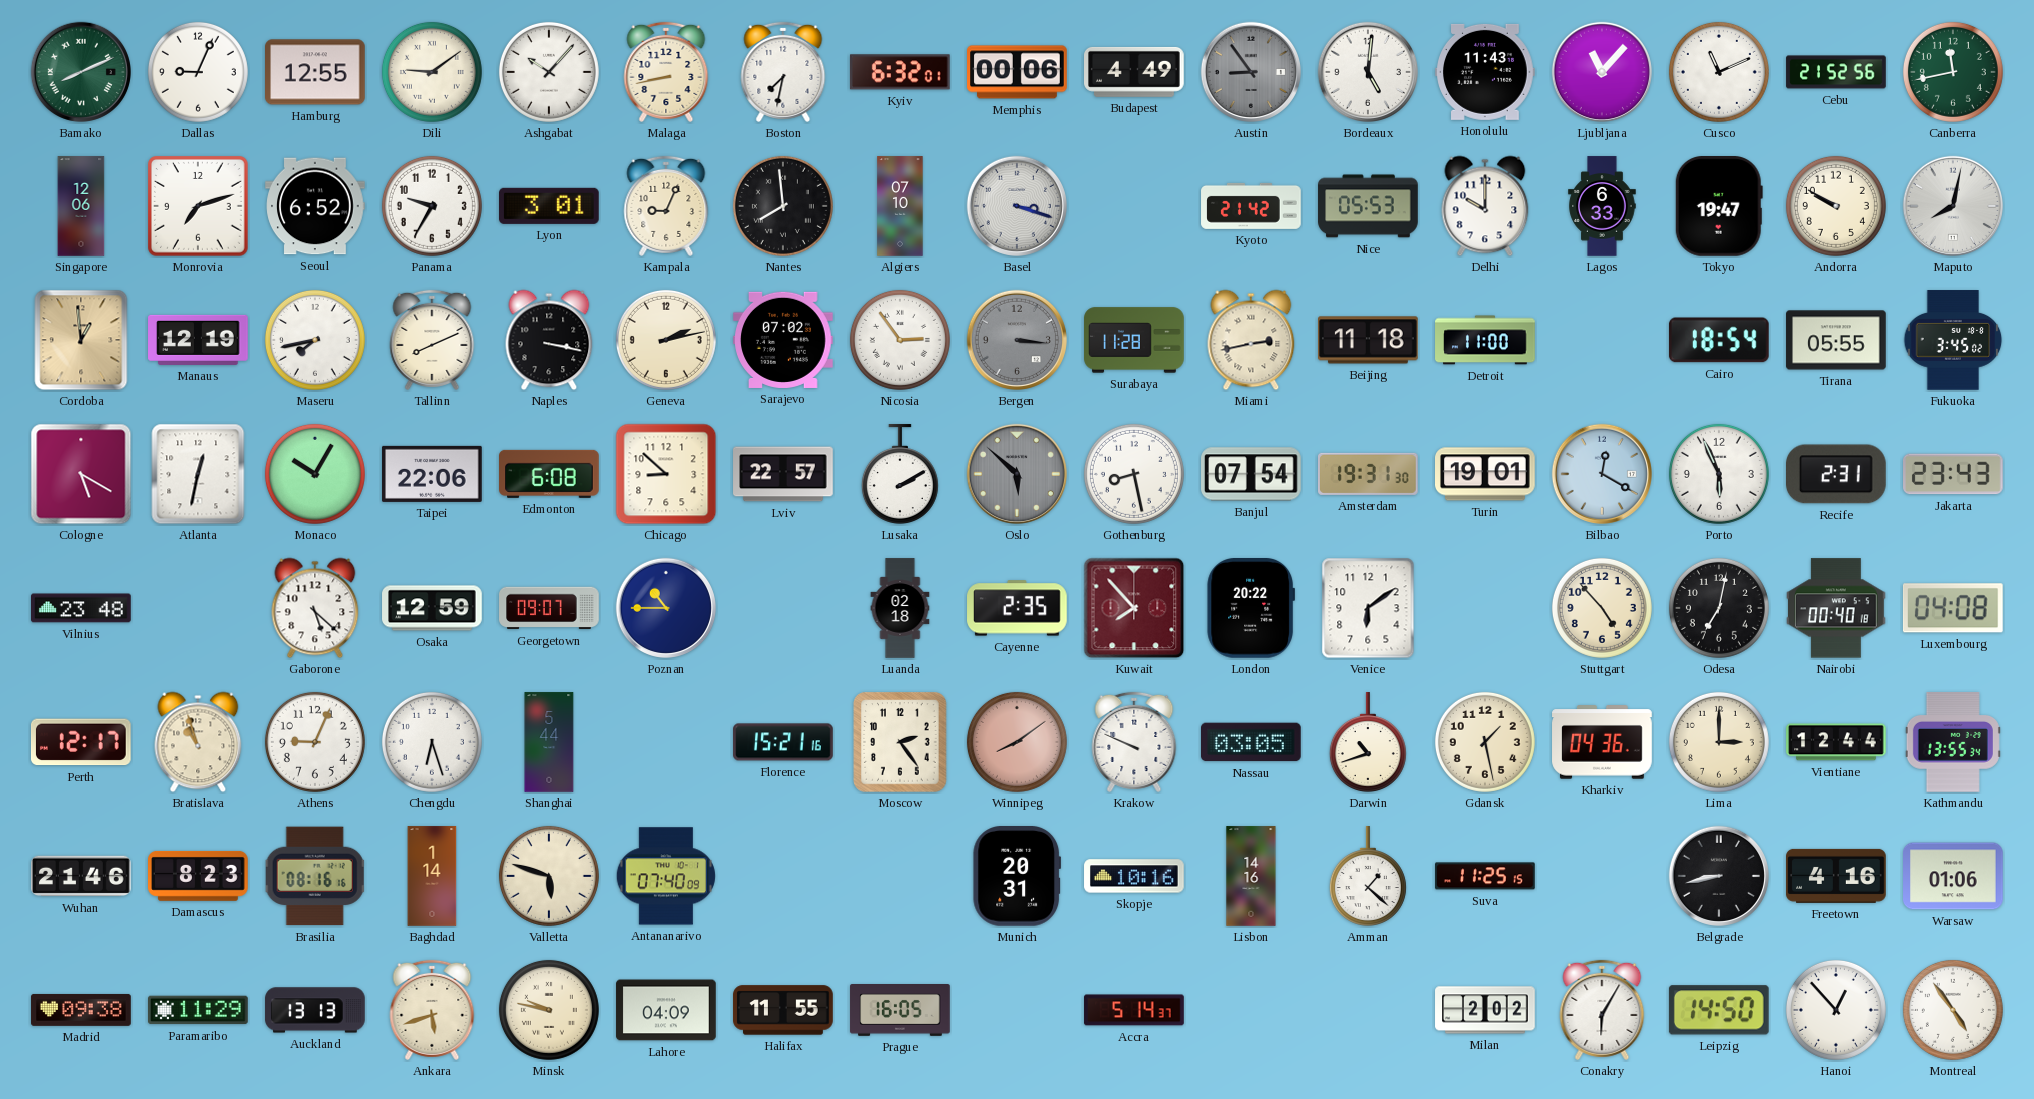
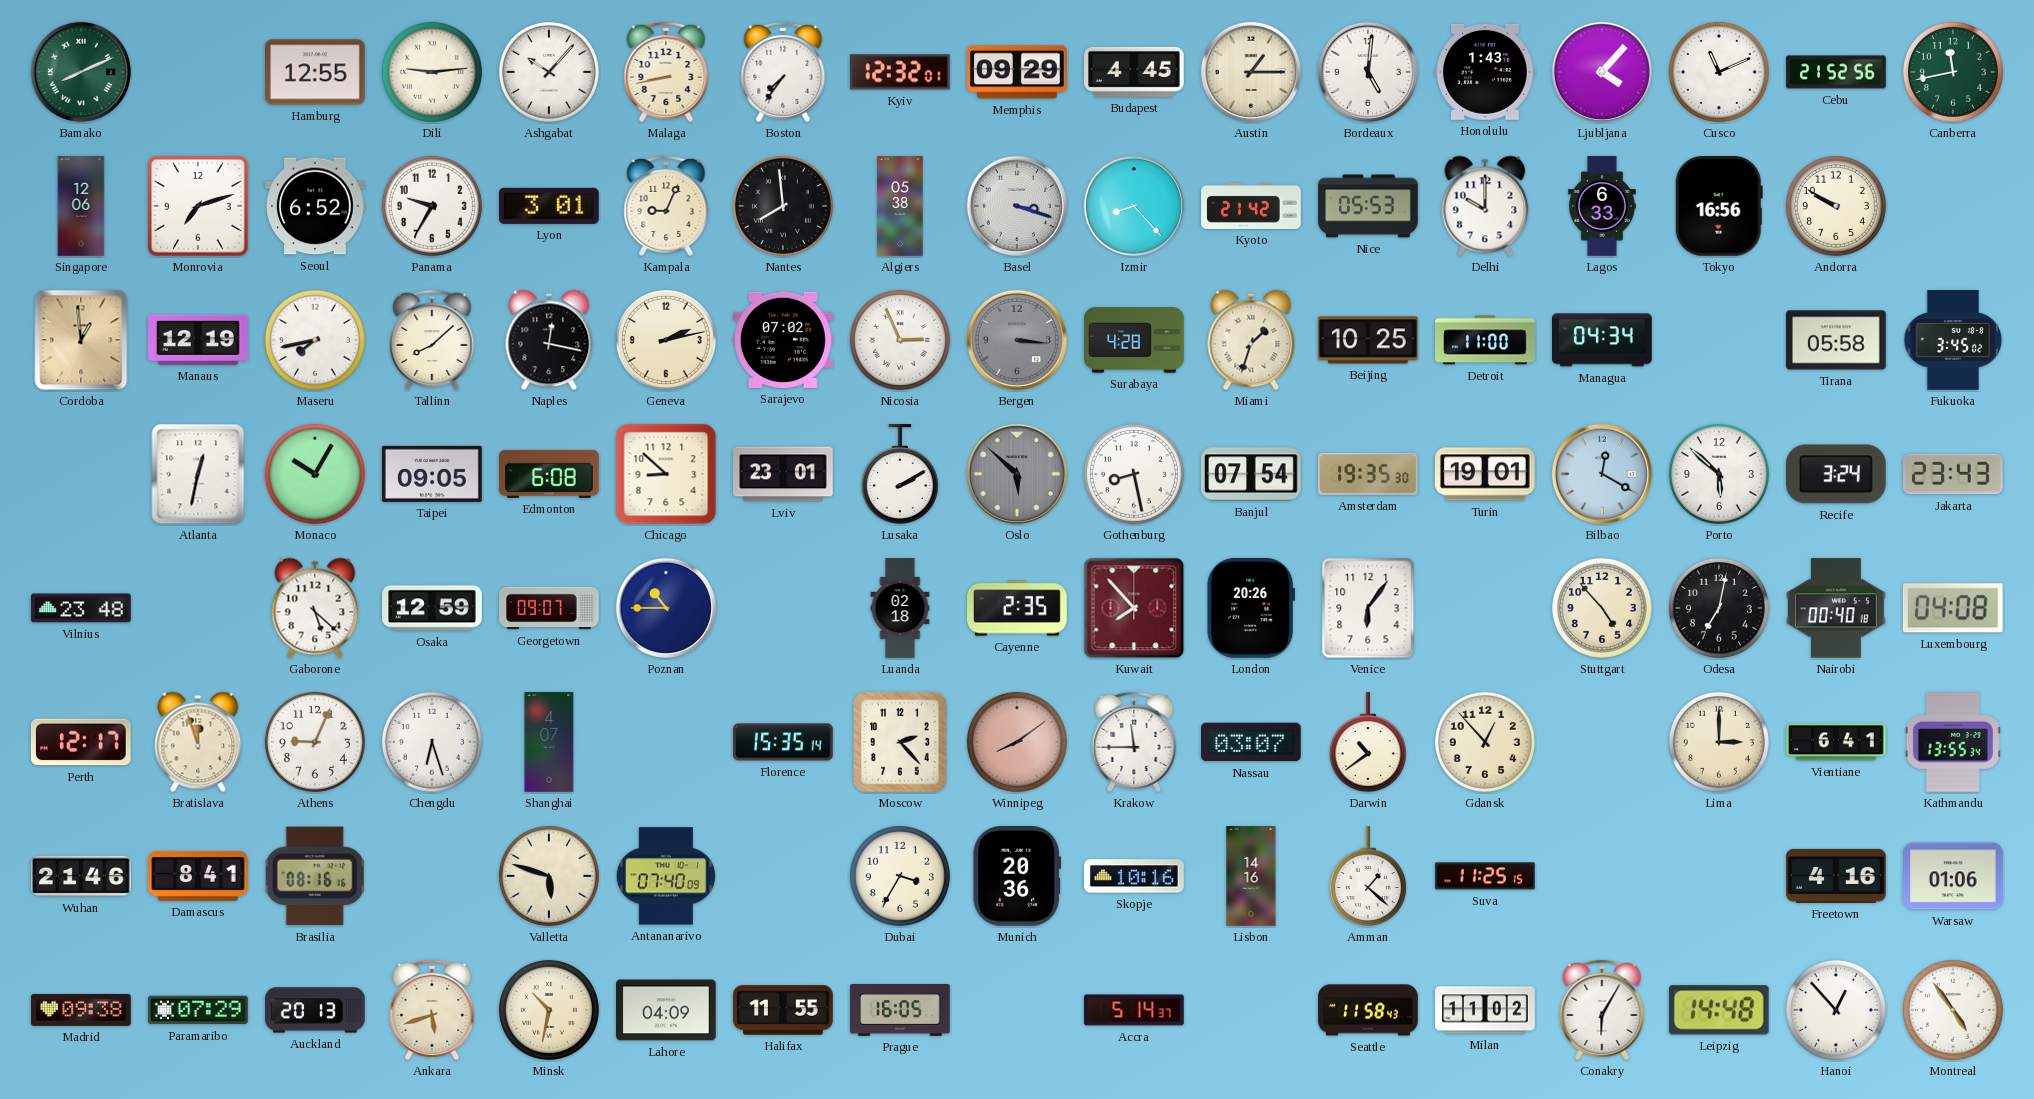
Dallas: 9:04 -> none (198, 72)
Dili: 9:09 -> 9:14 (432, 72)
Boston: 7:32 -> 7:36 (783, 72)
Kyiv: 6:32 -> 12:32 (900, 72)
Memphis: 00:06 -> 09:29 (1017, 72)
Budapest: 4:49 -> 4:45 (1135, 72)
Austin: 8:54 -> 1:15 (1251, 72)
Austin dial: grey -> cream (1251, 72)
Honolulu: 11:43 -> 1:43 (1486, 72)
Ljubljana: 11:07 -> 4:07 (1602, 72)
Algiers: 07:10 -> 05:38 (900, 206)
Izmir: none -> 8:23 (1134, 206)
Tokyo: 19:47 -> 16:56 (1719, 207)
Maputo: 8:02 -> none (1953, 206)
Tallinn: 8:11 -> 8:08 (432, 340)
Naples: 3:17 -> 12:17 (549, 340)
Nicosia: 2:54 -> 2:56 (900, 340)
Surabaya: 11:28 -> 4:28 (1134, 340)
Miami: 2:43 -> 1:33 (1251, 340)
Beijing: 11:18 -> 10:25 (1368, 340)
Managua: none -> 04:34 (1603, 340)
Cairo: 18:54 -> none (1719, 340)
Tirana: 05:55 -> 05:58 (1836, 340)
Cologne: 5:20 -> none (81, 474)
Taipei: 22:06 -> 09:05 (432, 474)
Lviv: 22:57 -> 23:01 (783, 474)
Amsterdam: 19:31 -> 19:35 (1369, 474)
Porto: 5:56 -> 5:52 (1719, 474)
Recife: 2:31 -> 3:24 (1837, 474)
London: 20:22 -> 20:26 (1250, 609)
Venice: 6:09 -> 6:06 (1368, 608)
Bratislava: 10:57 -> 11:57 (198, 742)
Shanghai: 5:44 -> 4:07 (549, 742)
Florence: 15:21 -> 15:35 (783, 742)
Moscow: 2:24 -> 2:23 (900, 742)
Krakow: 9:49 -> 11:45 (1134, 742)
Nassau: 03:05 -> 03:07 (1252, 742)
Darwin: 10:42 -> 10:39 (1368, 742)
Gdansk: 1:28 -> 12:53 (1485, 742)
Kharkiv: 04:36 -> none (1602, 742)
Vientiane: 12:44 -> 6:41 (1836, 742)
Damascus: 8:23 -> 8:41 (198, 876)
Baghdad: 1:14 -> none (432, 876)
Dubai: none -> 3:35 (900, 876)
Munich: 20:31 -> 20:36 (1016, 877)
Belgrade: 8:43 -> none (1719, 876)
Paramaribo: 11:29 -> 07:29 (199, 1010)
Auckland: 13:13 -> 20:13 (315, 1010)
Minsk: 9:47 -> 10:32 (549, 1010)
Seattle: none -> 11:58 (1368, 1010)
Milan: 2:02 -> 11:02 (1485, 1010)
Leipzig: 14:50 -> 14:48 (1719, 1010)
